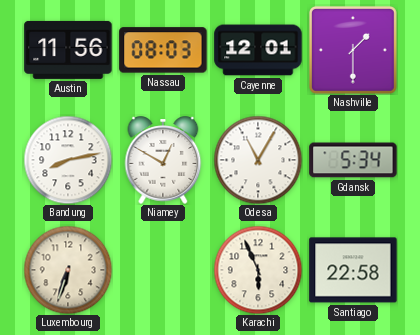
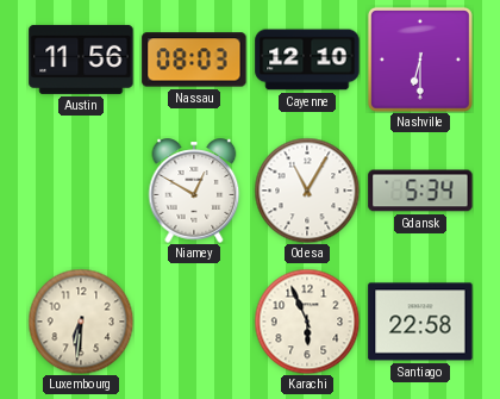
Cayenne: 12:01 -> 12:10 (307, 60)
Nashville: 1:30 -> 6:30 (420, 60)
Bandung: 8:13 -> none (68, 160)
Luxembourg: 6:33 -> 6:31 (81, 322)
